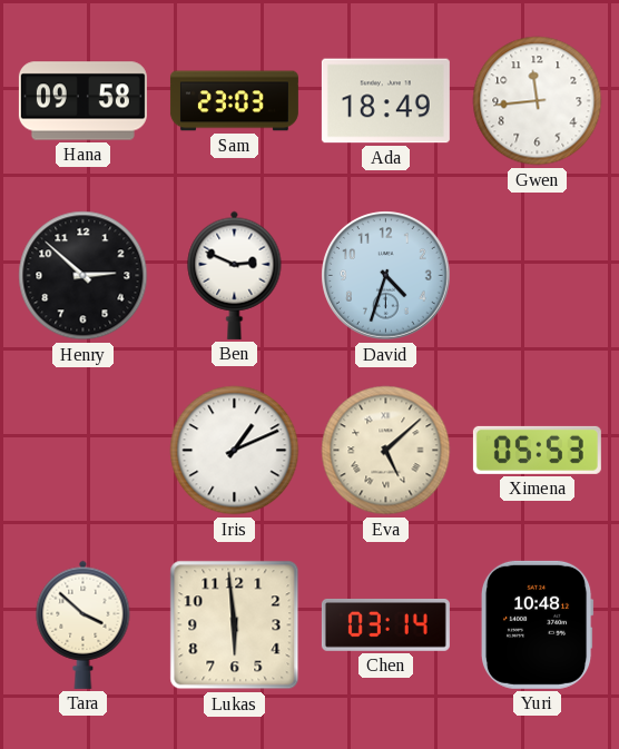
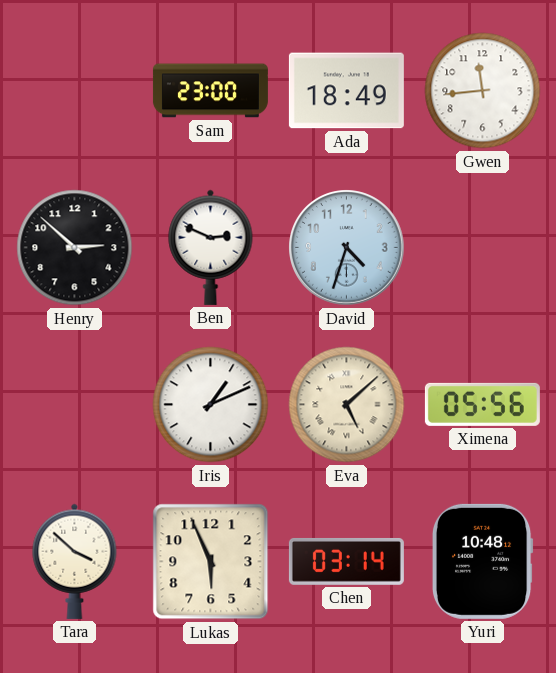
Hana: 09:58 -> none (82, 101)
Sam: 23:03 -> 23:00 (210, 91)
Ximena: 05:53 -> 05:56 (482, 404)
Lukas: 5:59 -> 5:56 (211, 562)
